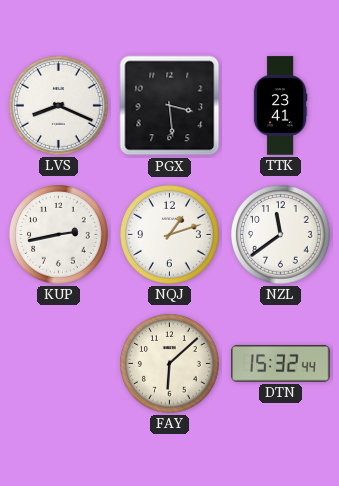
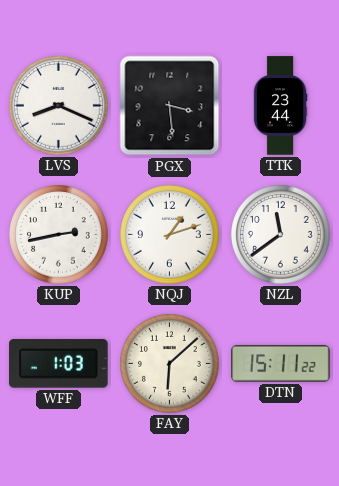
TTK: 23:41 -> 23:44 (280, 106)
WFF: none -> 1:03 (59, 364)
DTN: 15:32 -> 15:11 (281, 363)
